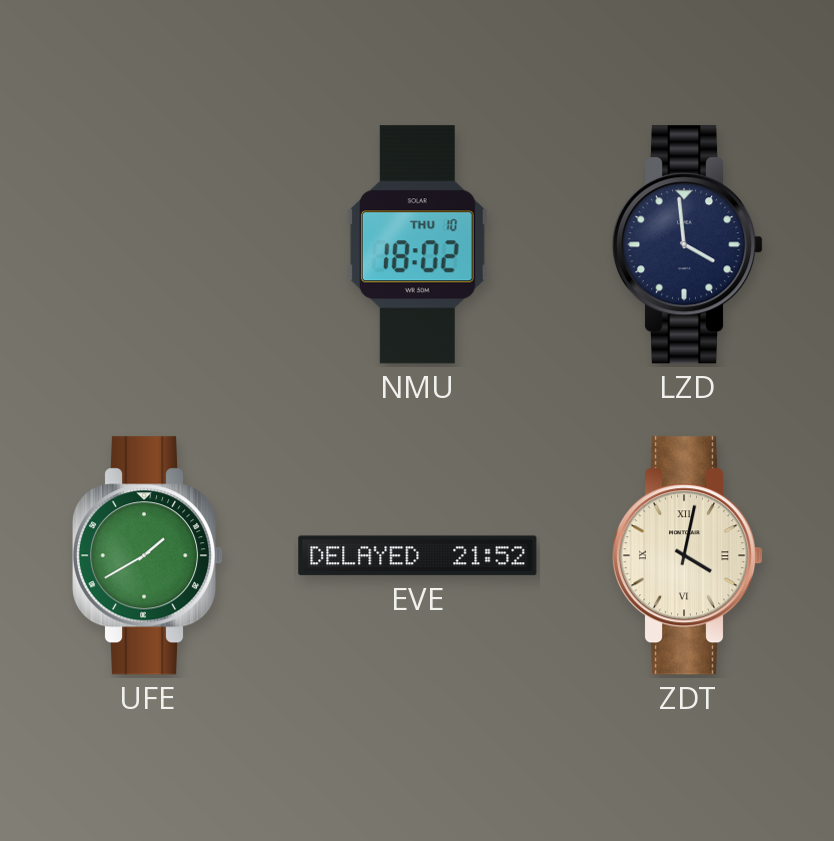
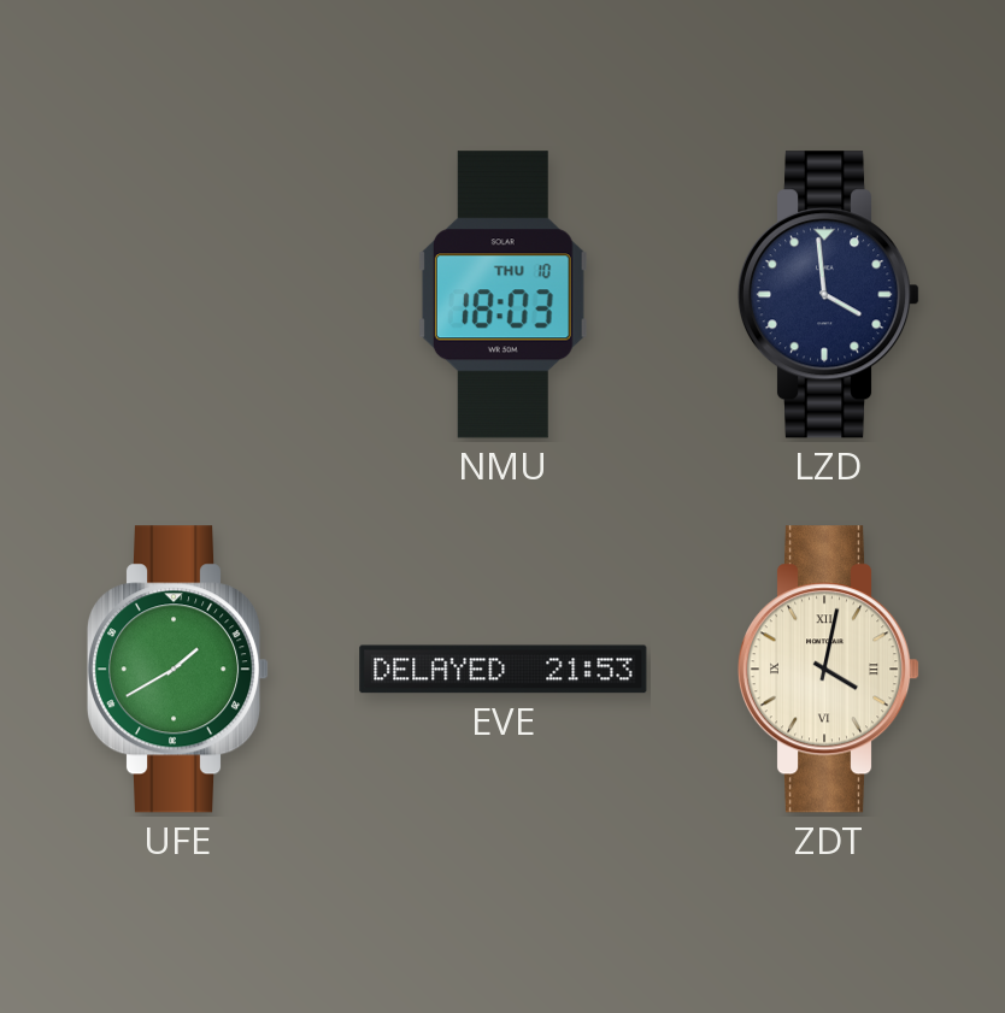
NMU: 18:02 -> 18:03 (502, 295)
EVE: 21:52 -> 21:53 (504, 670)
